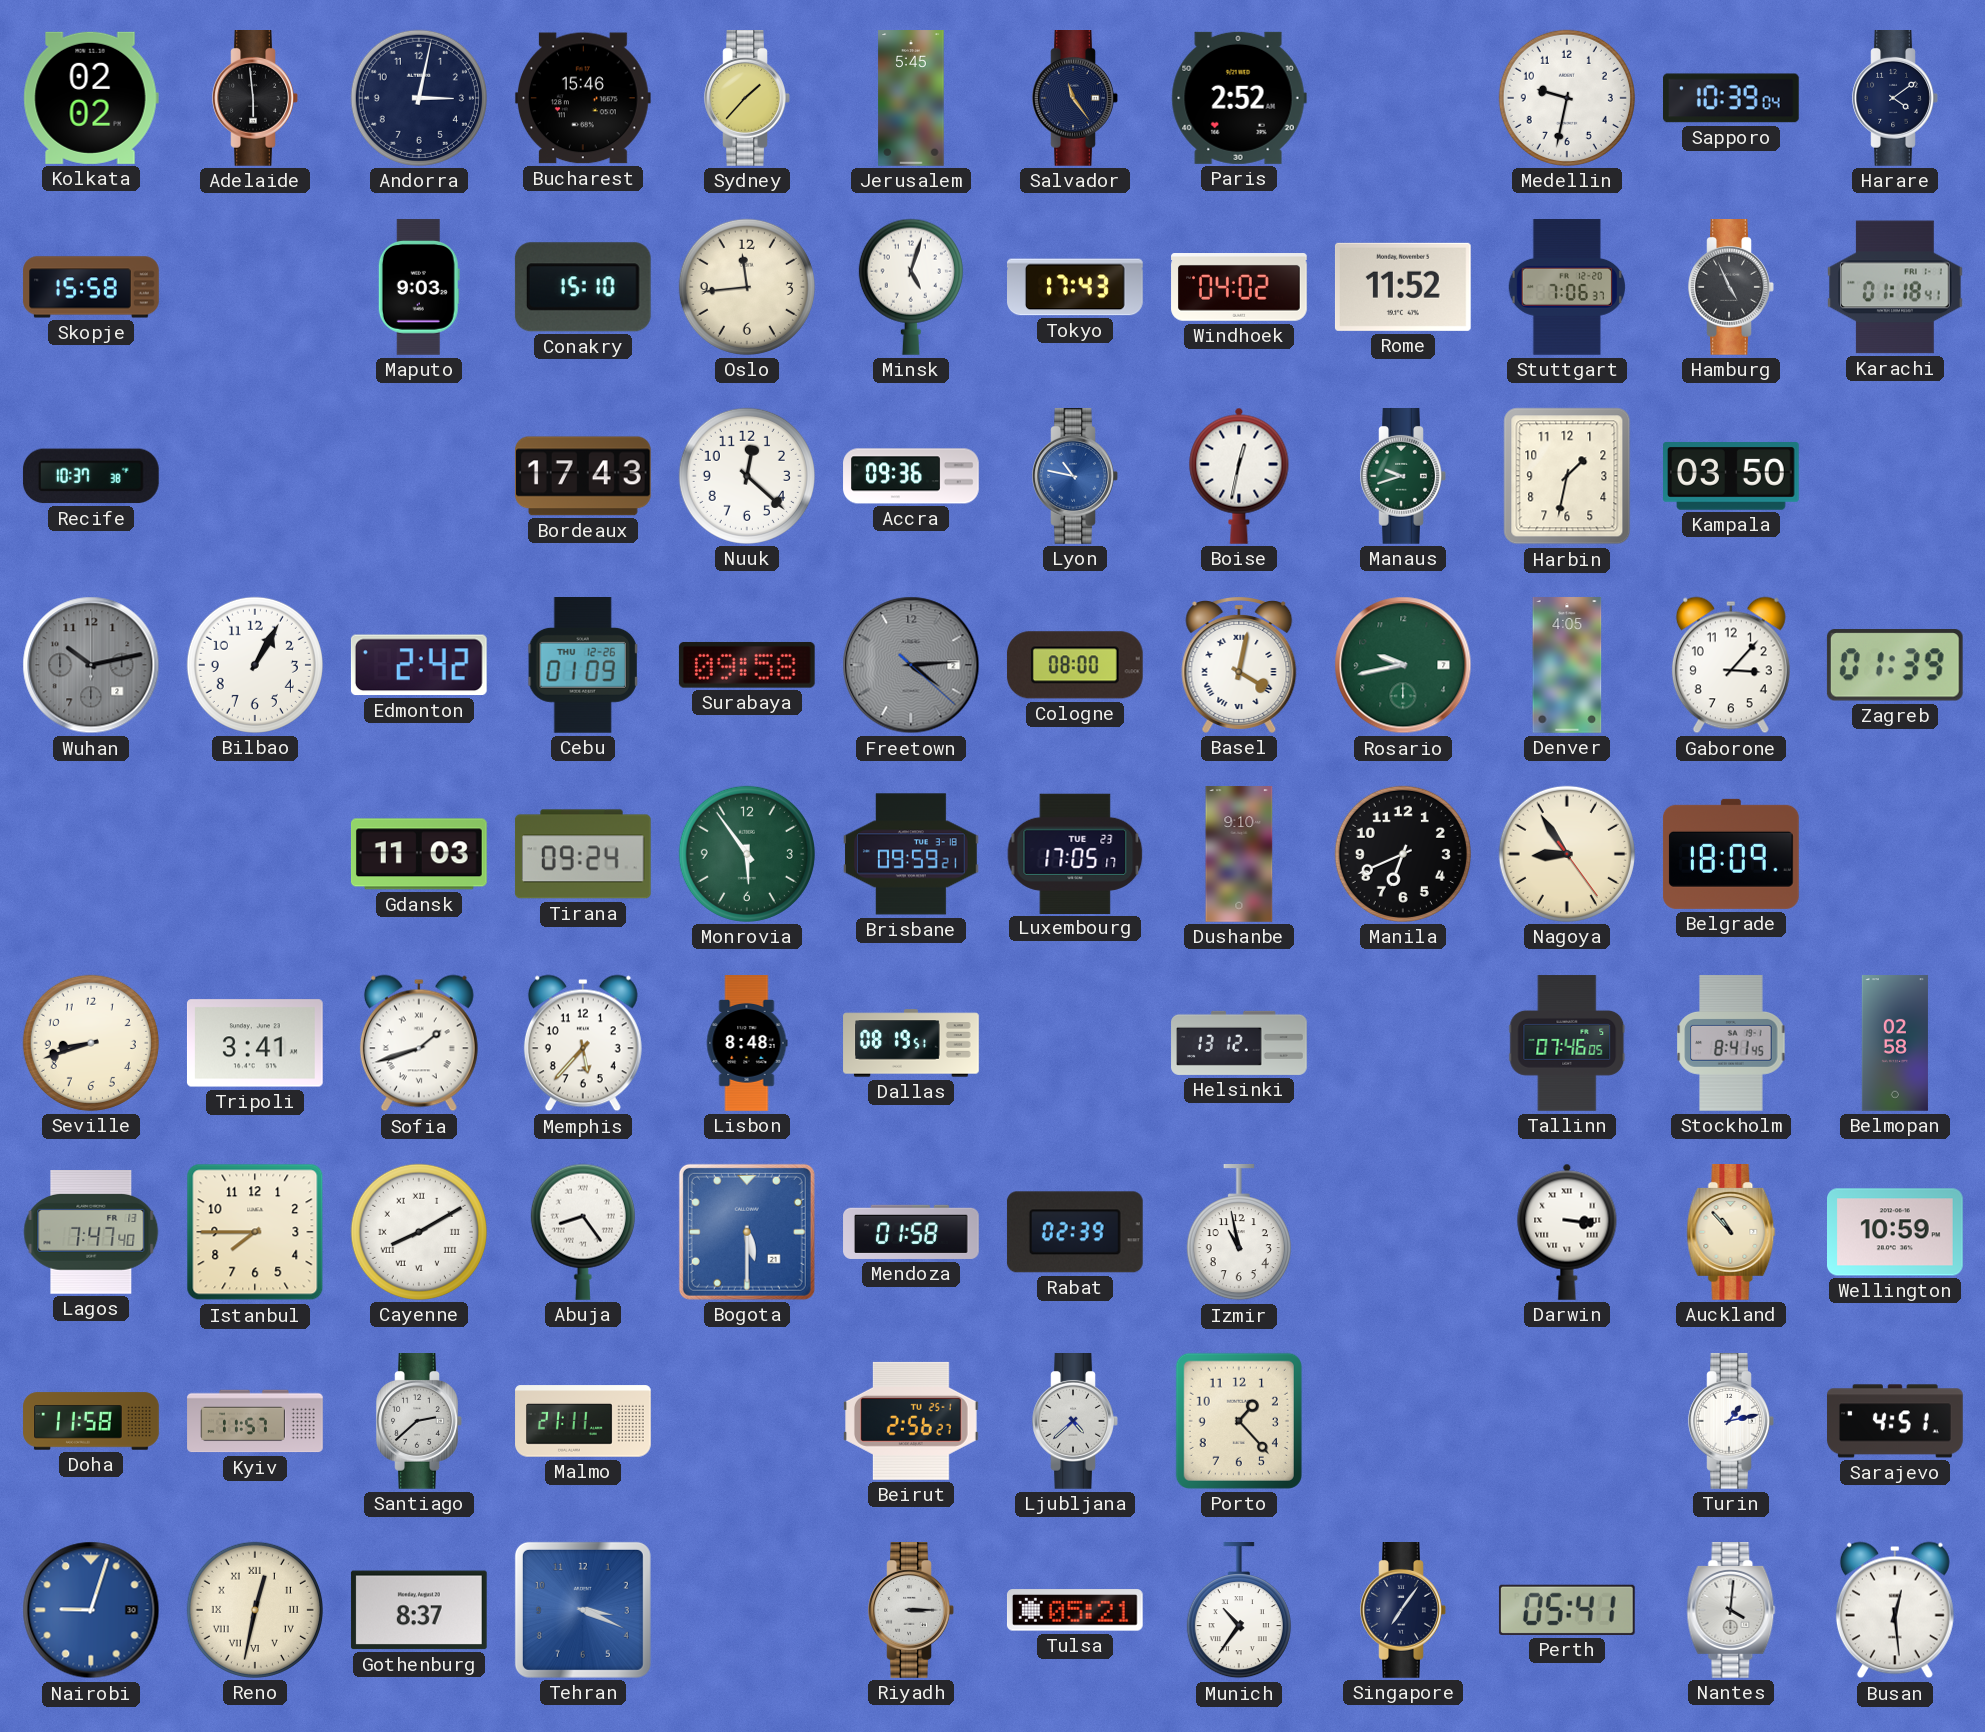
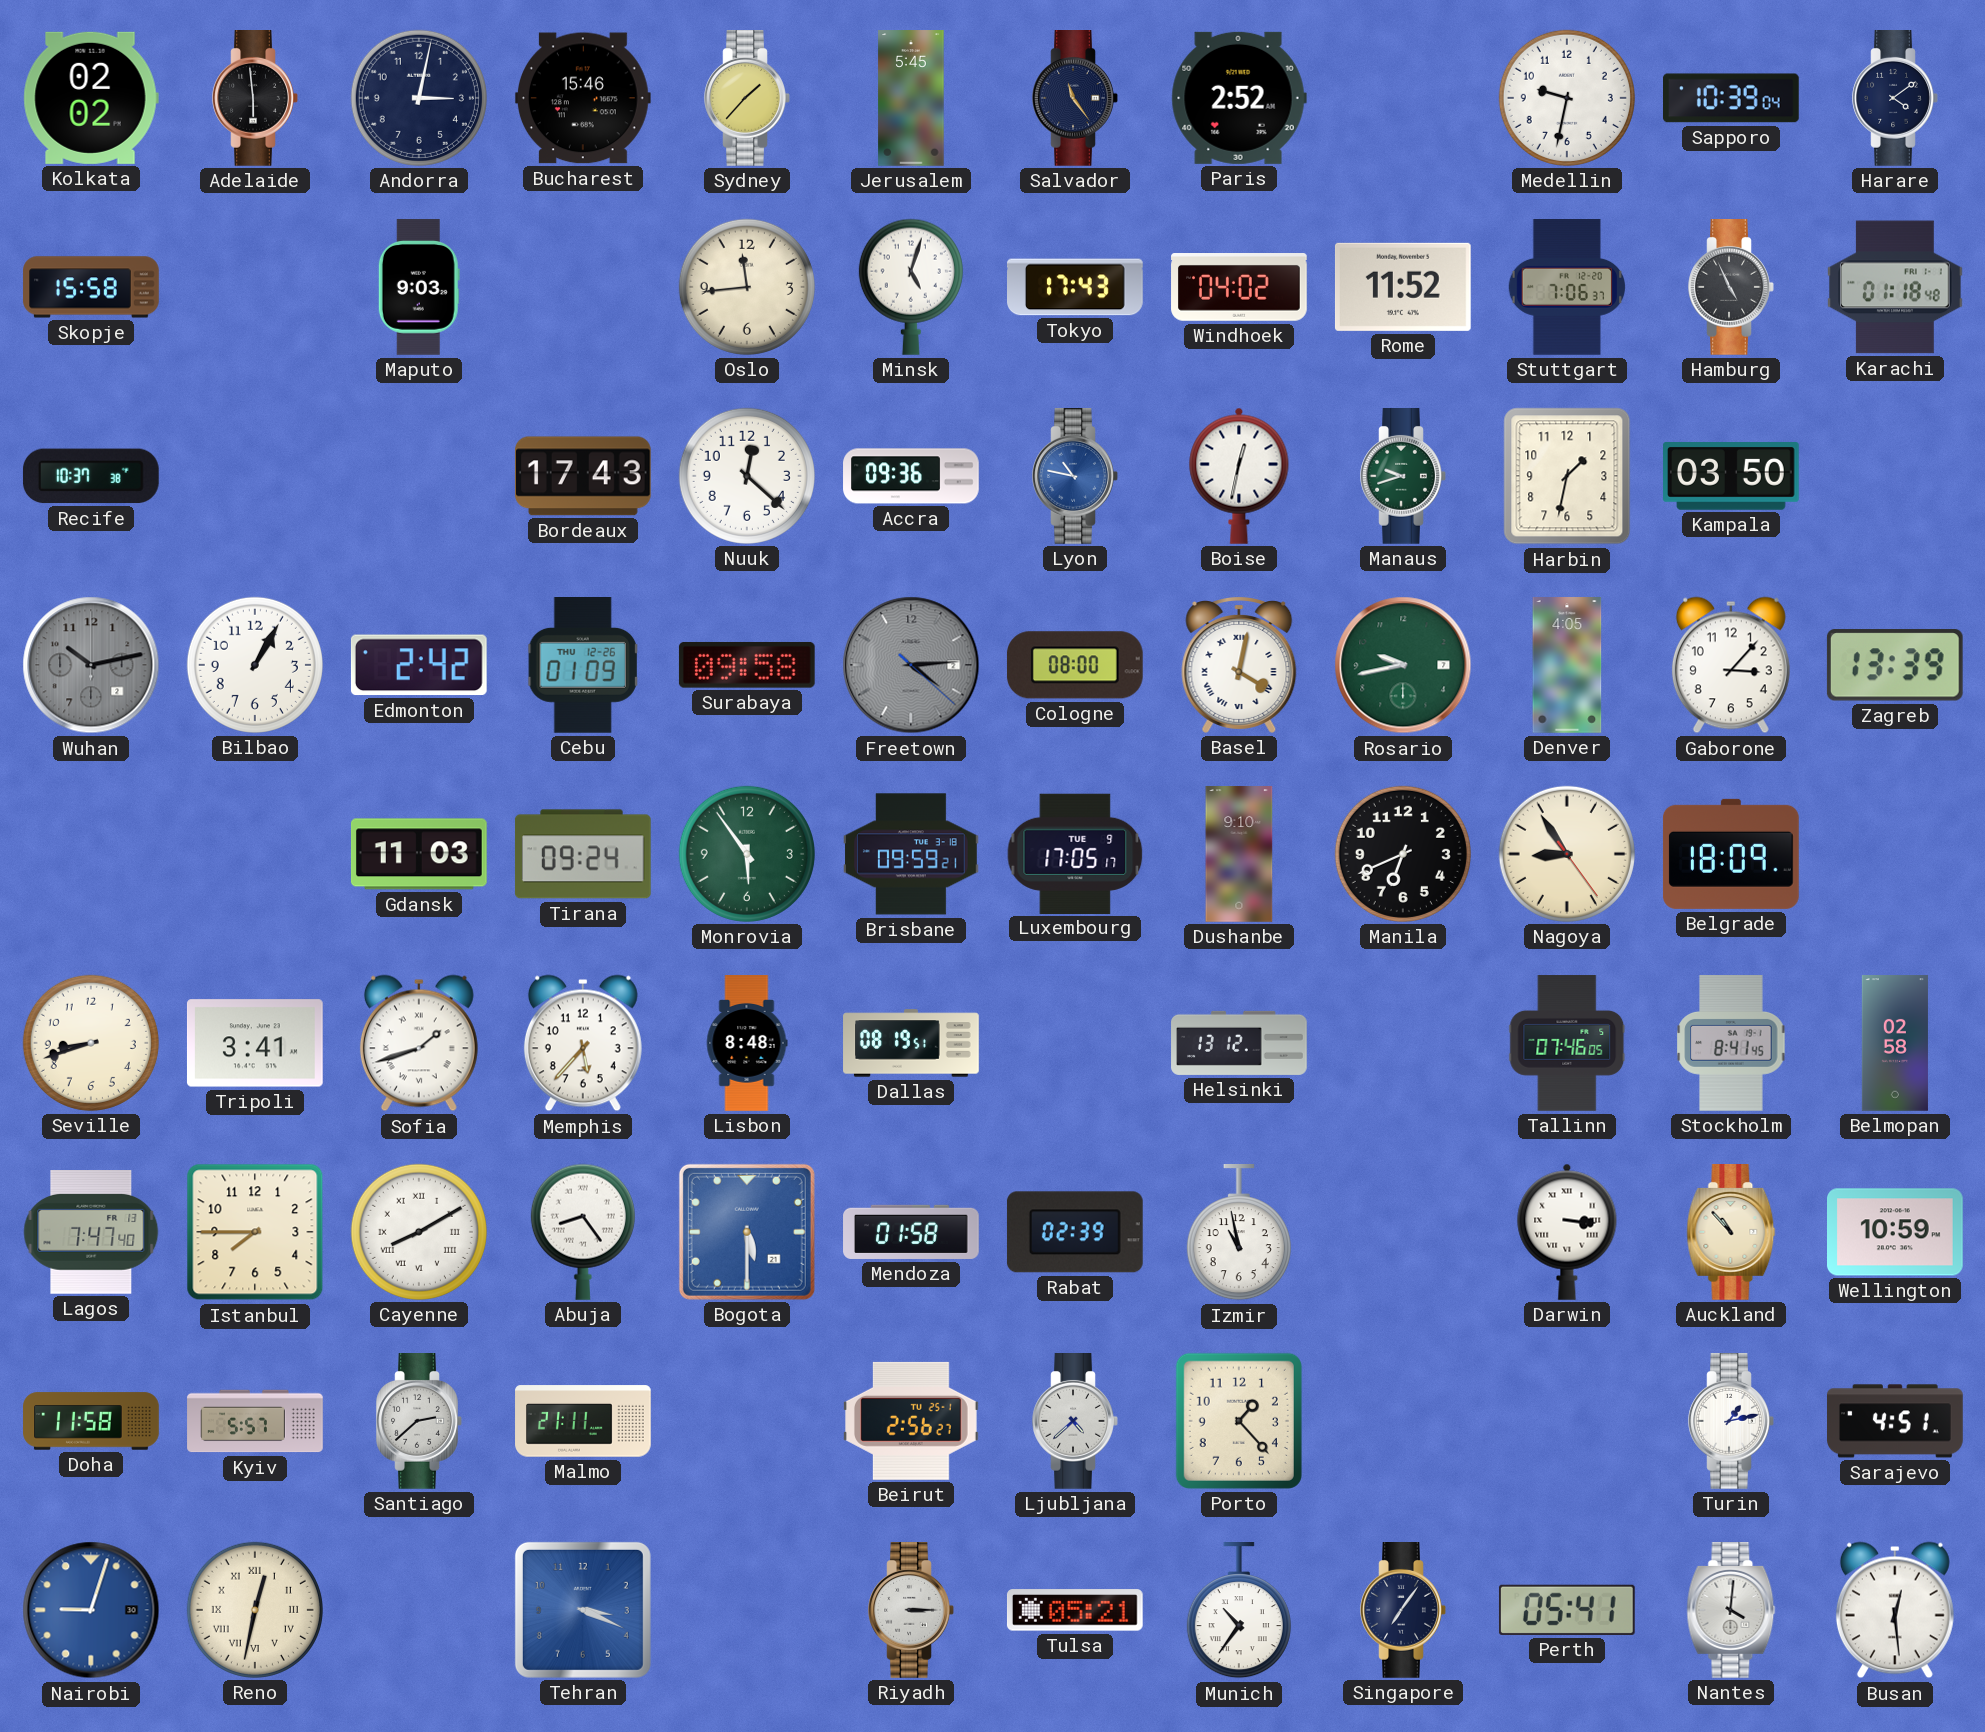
Conakry: 15:10 -> none (583, 287)
Karachi: 01:18:41 -> 01:18:48 (1896, 287)
Zagreb: 01:39 -> 13:39 (1895, 665)
Luxembourg date: TUE 23 -> TUE 9 (1075, 853)
Kyiv: 11:57 -> 5:57 (255, 1421)
Gothenburg: 8:37 -> none (419, 1610)
